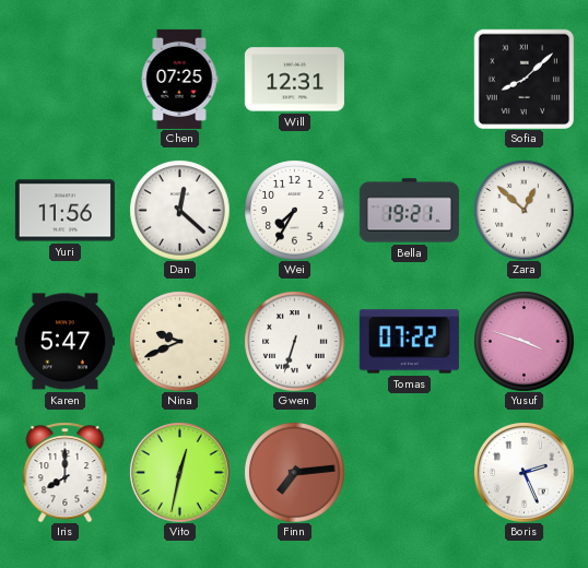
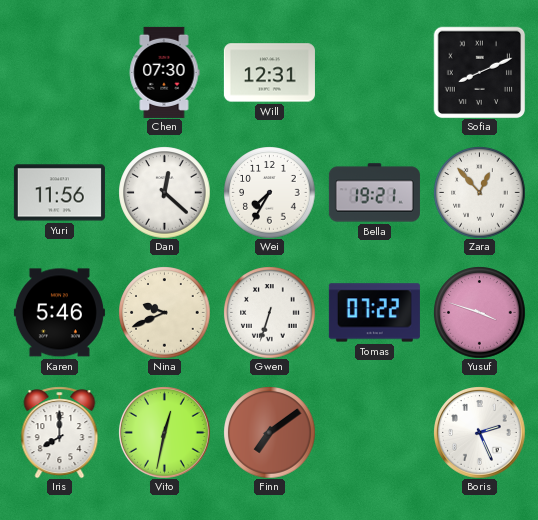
Chen: 07:25 -> 07:30 (164, 72)
Sofia: 8:08 -> 8:11 (479, 72)
Zara: 12:52 -> 12:53 (479, 192)
Karen: 5:47 -> 5:46 (59, 313)
Finn: 7:14 -> 7:09 (269, 432)
